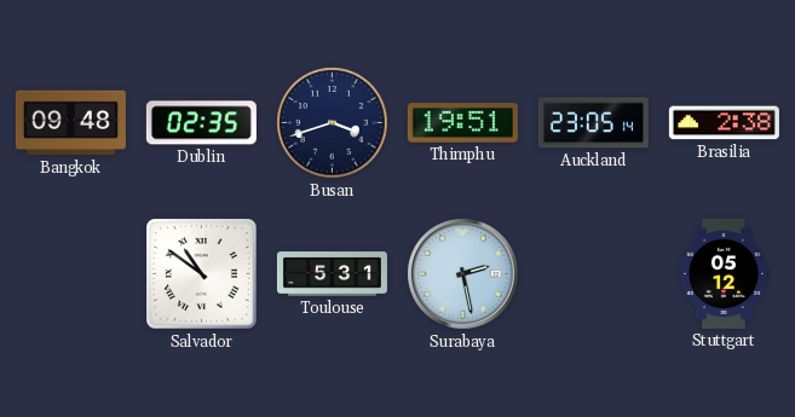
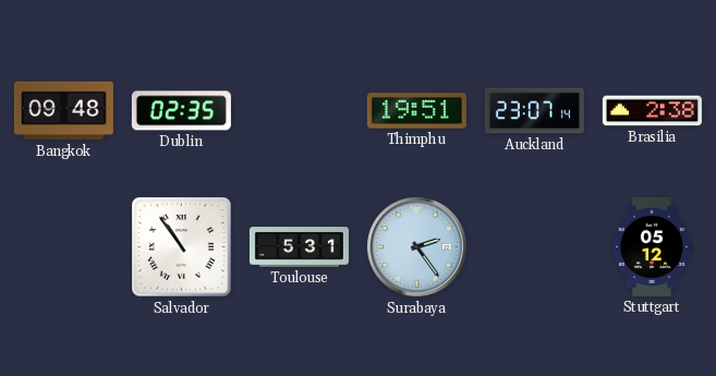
Busan: 3:42 -> none (333, 123)
Auckland: 23:05 -> 23:07 (534, 111)
Salvador: 10:51 -> 10:54 (182, 247)
Surabaya: 2:28 -> 2:24 (417, 247)
